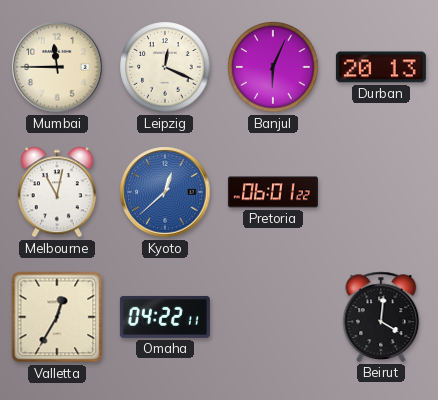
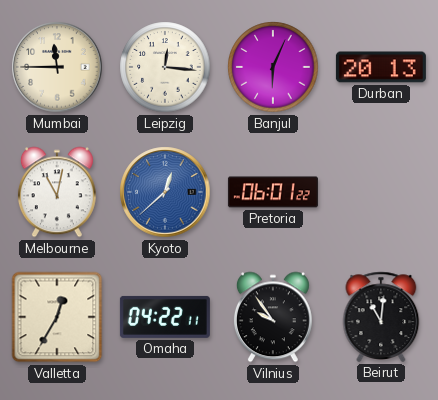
Leipzig: 12:19 -> 12:16 (165, 67)
Vilnius: none -> 9:54 (273, 317)
Beirut: 4:01 -> 11:01 (381, 317)
